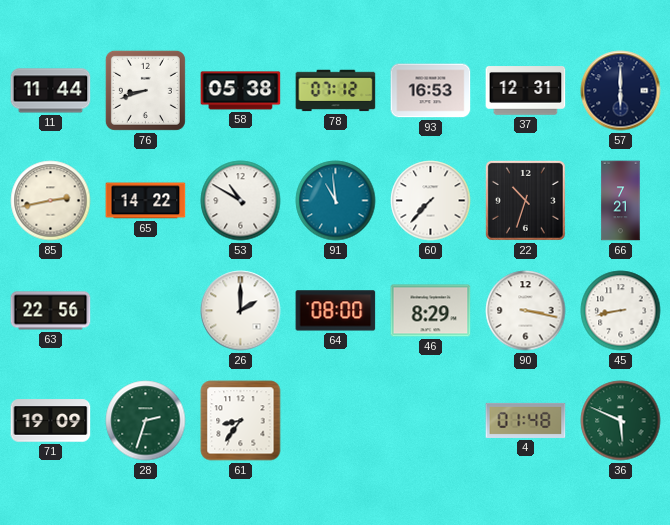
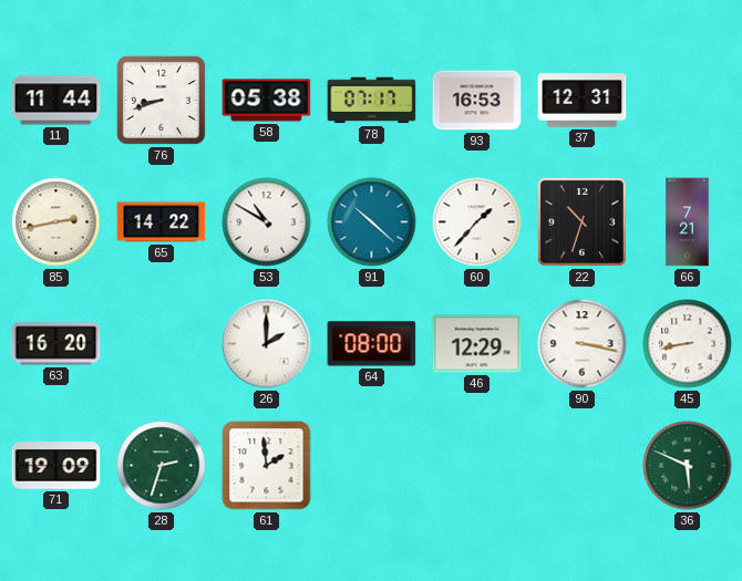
78: 07:12 -> 07:17 (372, 101)
57: 6:00 -> none (621, 91)
91: 10:59 -> 10:22 (372, 222)
60: 7:37 -> 1:37 (477, 222)
63: 22:56 -> 16:20 (56, 344)
46: 8:29 -> 12:29 (477, 344)
61: 8:36 -> 1:59 (267, 466)
4: 01:48 -> none (526, 420)
